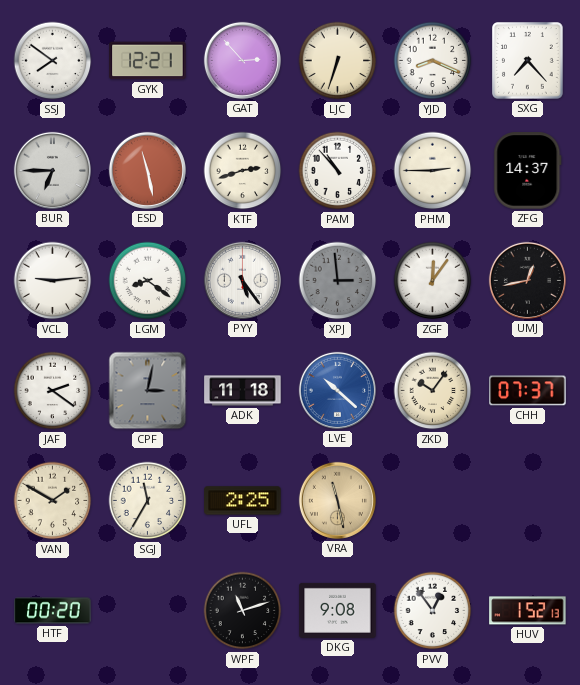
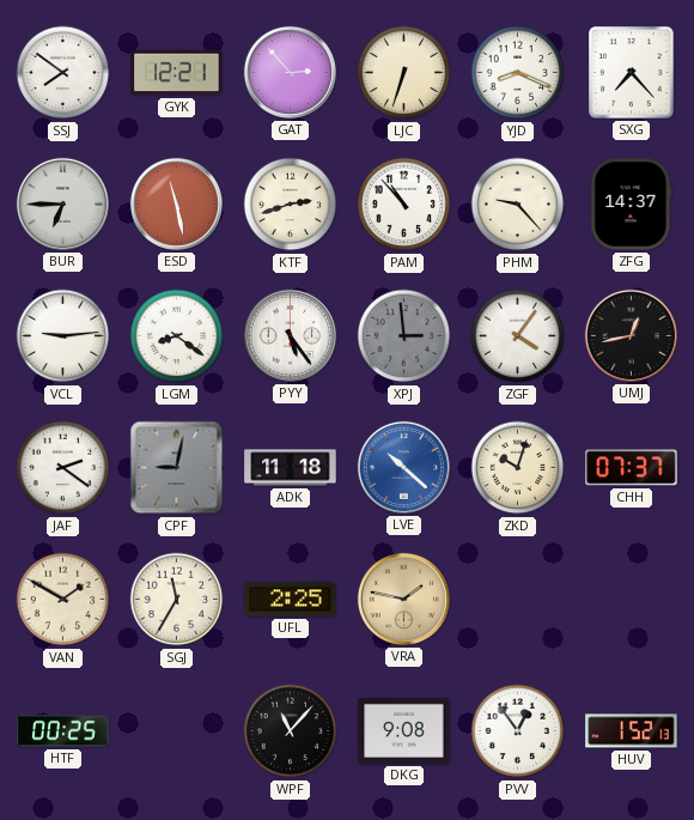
PHM: 2:45 -> 9:23 (518, 205)
ZGF: 12:06 -> 4:06 (518, 336)
CPF: 3:02 -> 9:02 (177, 468)
ZKD: 10:06 -> 10:03 (518, 468)
VRA: 11:28 -> 1:47 (403, 599)
HTF: 00:20 -> 00:25 (63, 731)
WPF: 11:12 -> 11:07 (291, 731)
